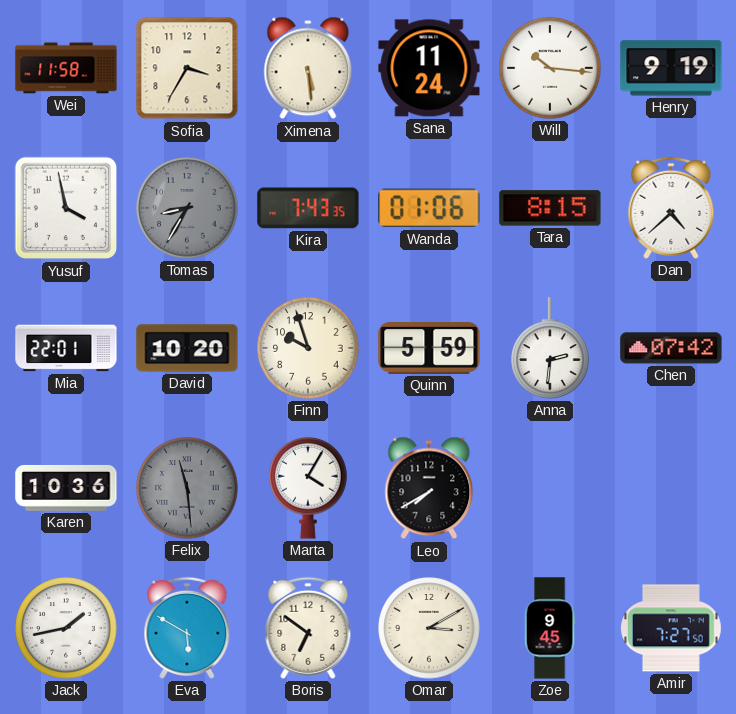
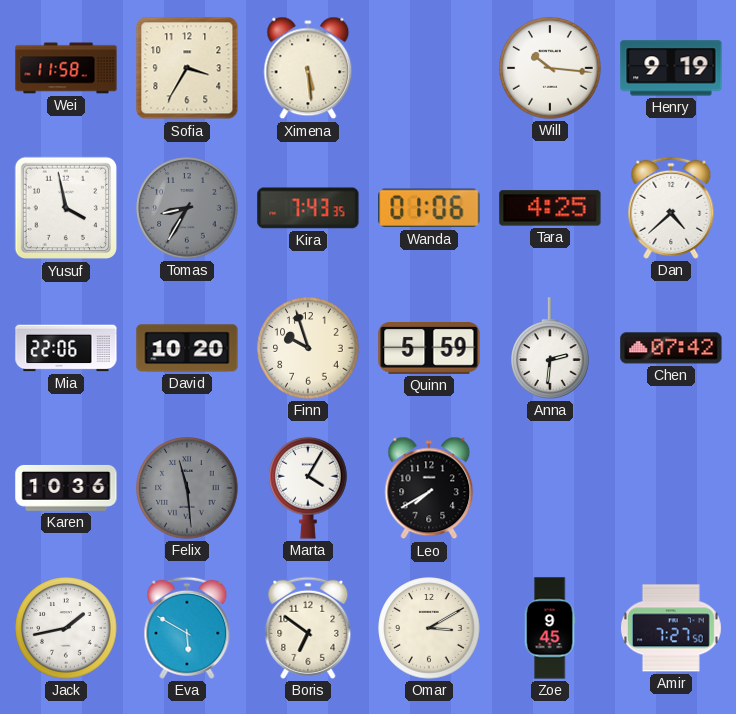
Sana: 11:24 -> none (429, 68)
Tara: 8:15 -> 4:25 (550, 208)
Mia: 22:01 -> 22:06 (66, 348)
